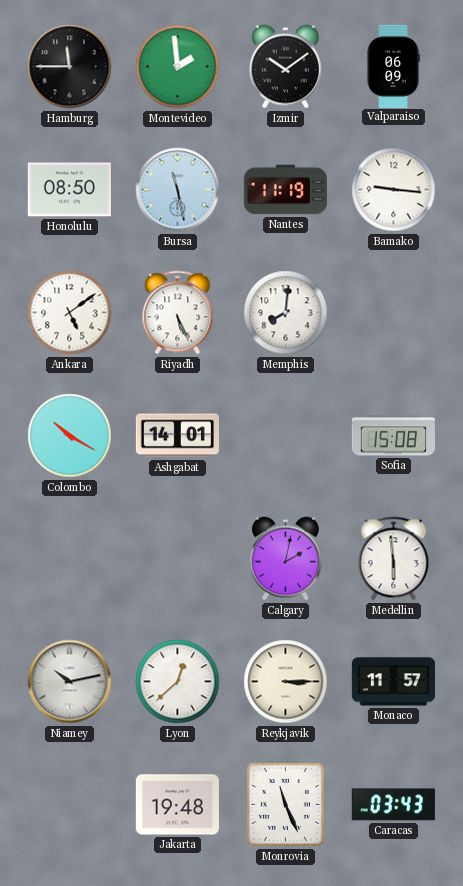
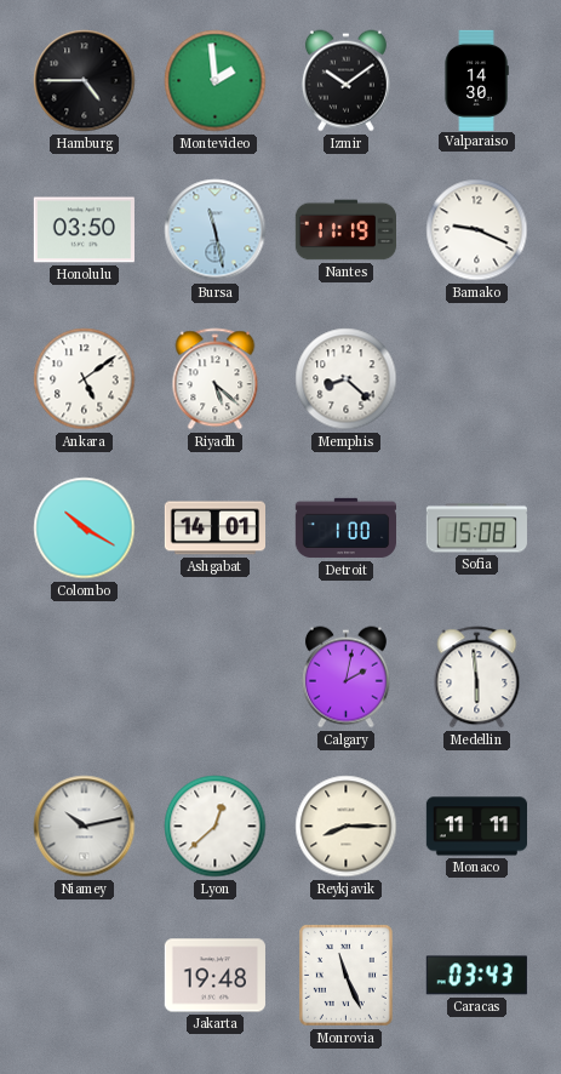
Hamburg: 11:45 -> 4:45 (85, 81)
Valparaiso: 06:09 -> 14:30 (476, 80)
Honolulu: 08:50 -> 03:50 (84, 230)
Bamako: 9:16 -> 9:19 (477, 230)
Riyadh: 5:26 -> 5:22 (216, 379)
Memphis: 8:01 -> 8:22 (347, 379)
Detroit: none -> 1:00 (345, 529)
Reykjavik: 3:15 -> 8:15 (347, 827)
Monaco: 11:57 -> 11:11 (476, 827)
